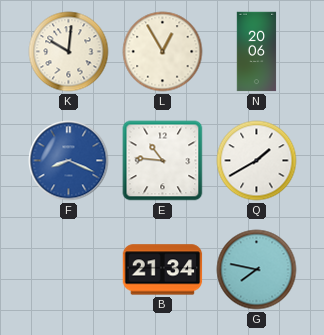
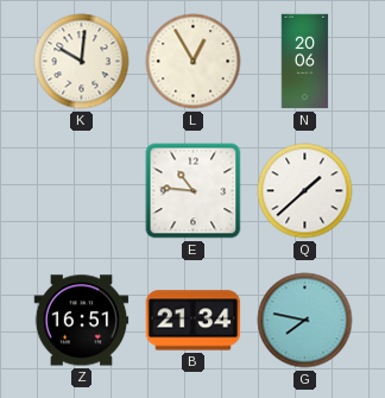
F: 8:19 -> none (69, 161)
Q: 1:40 -> 1:38 (305, 191)
Z: none -> 16:51 (82, 321)
